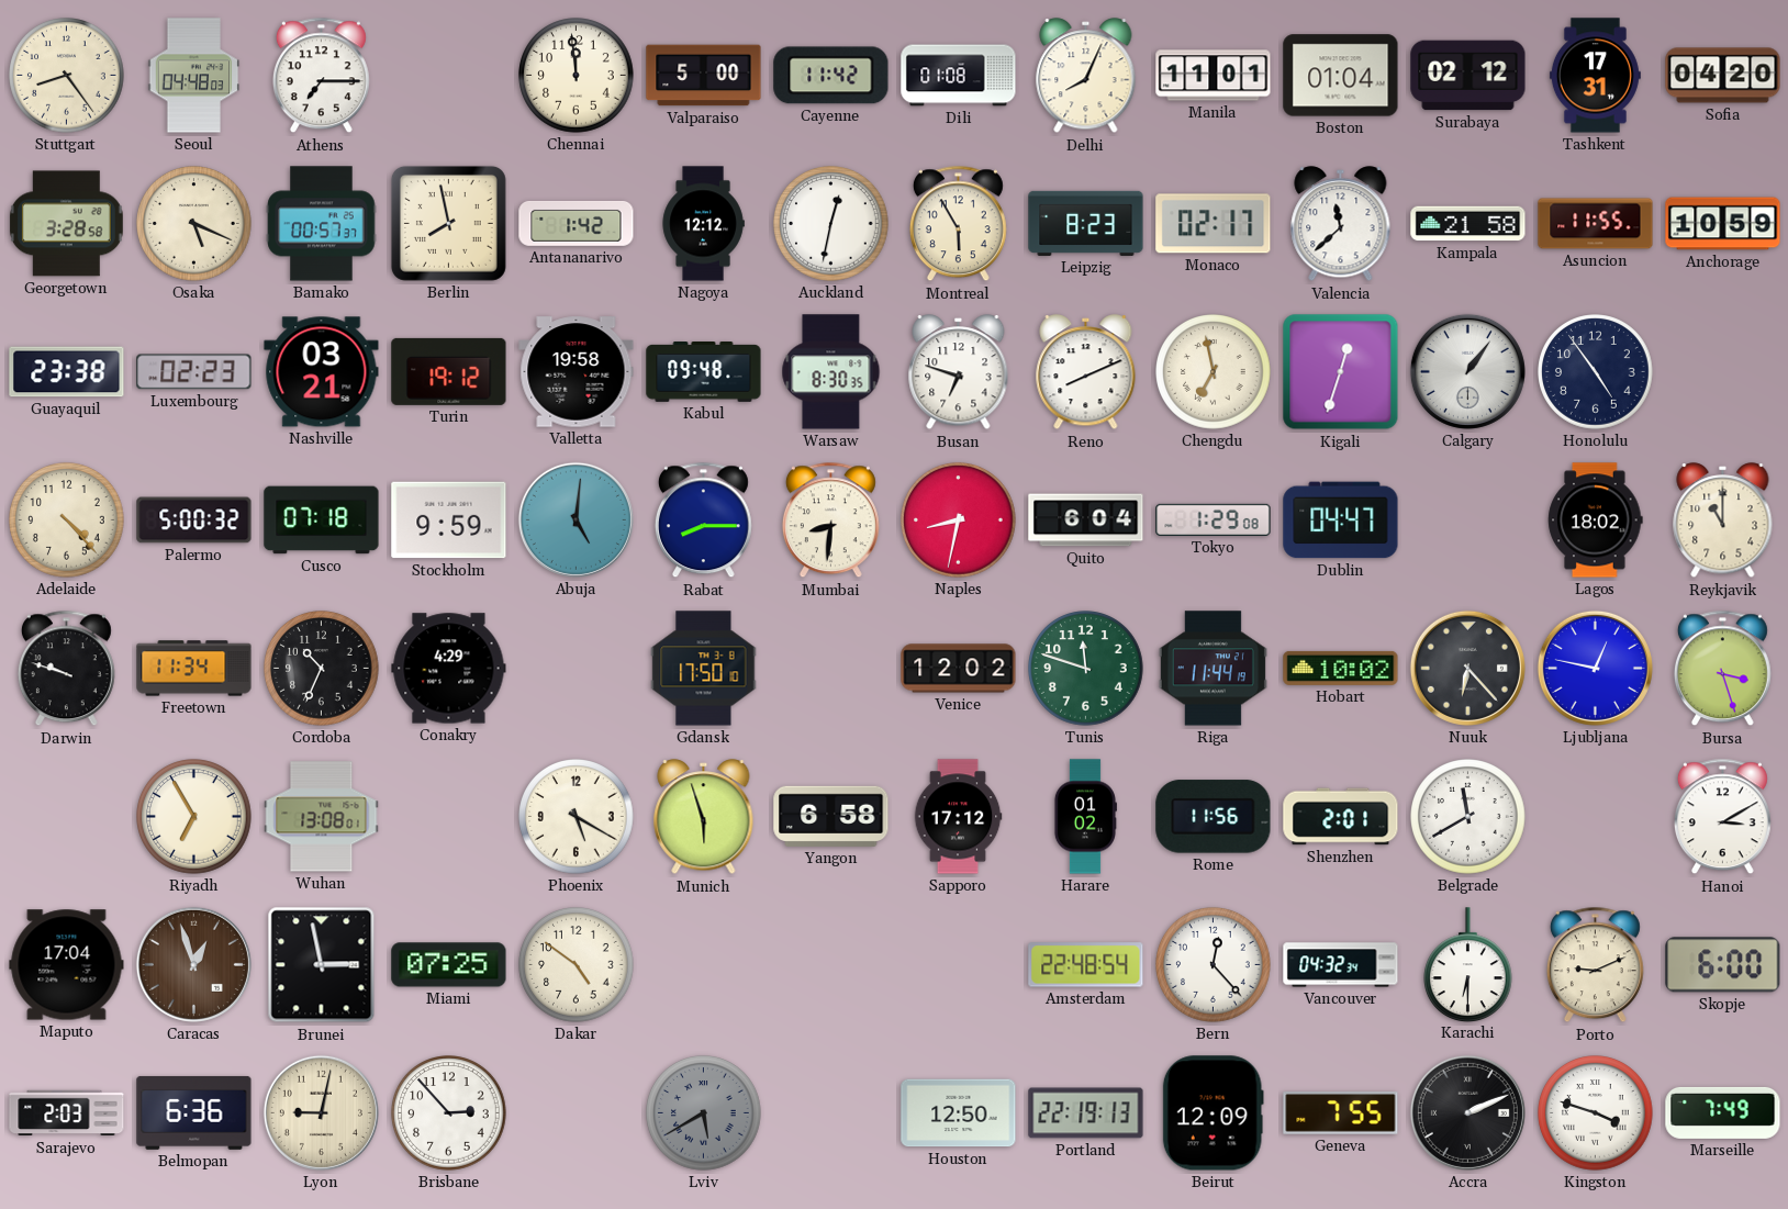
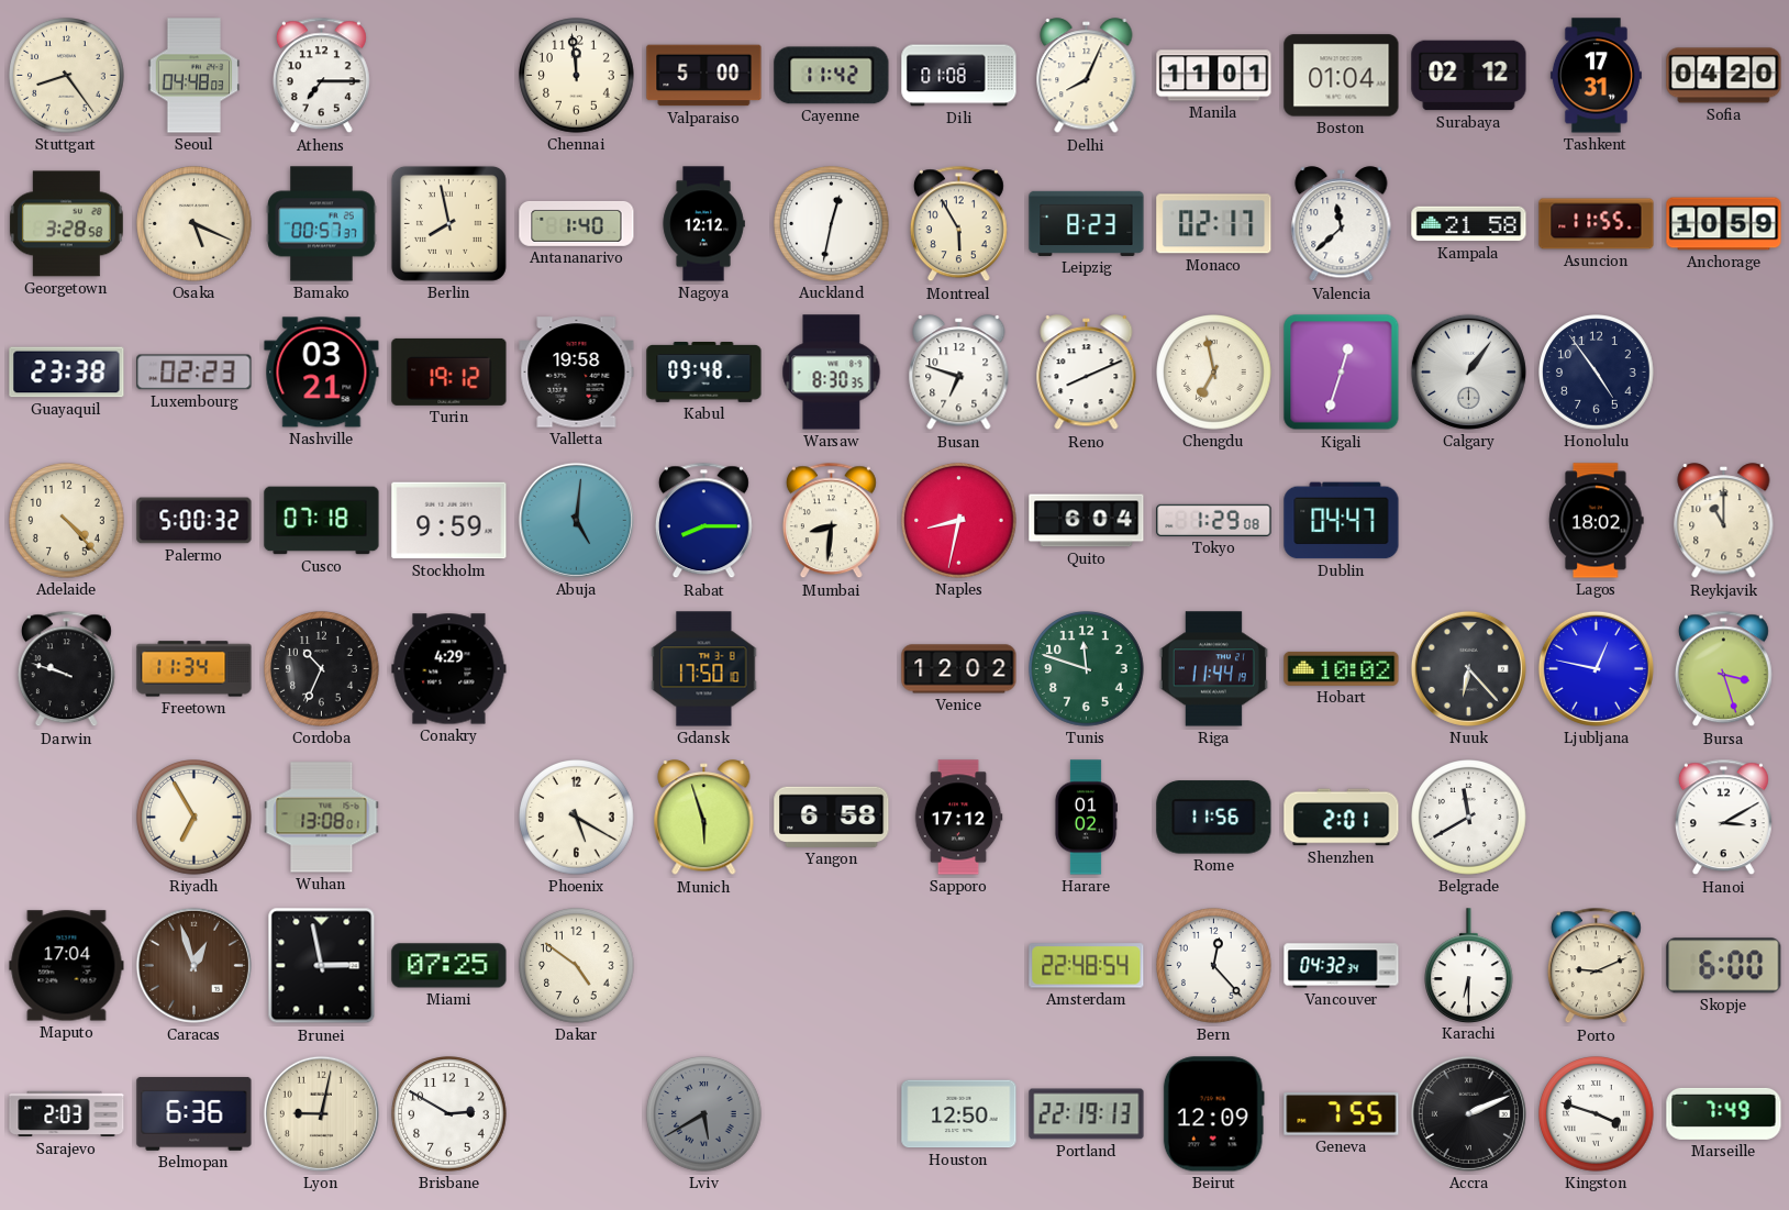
Antananarivo: 1:42 -> 1:40 (577, 223)
Brisbane: 2:53 -> 2:50 (449, 1114)
